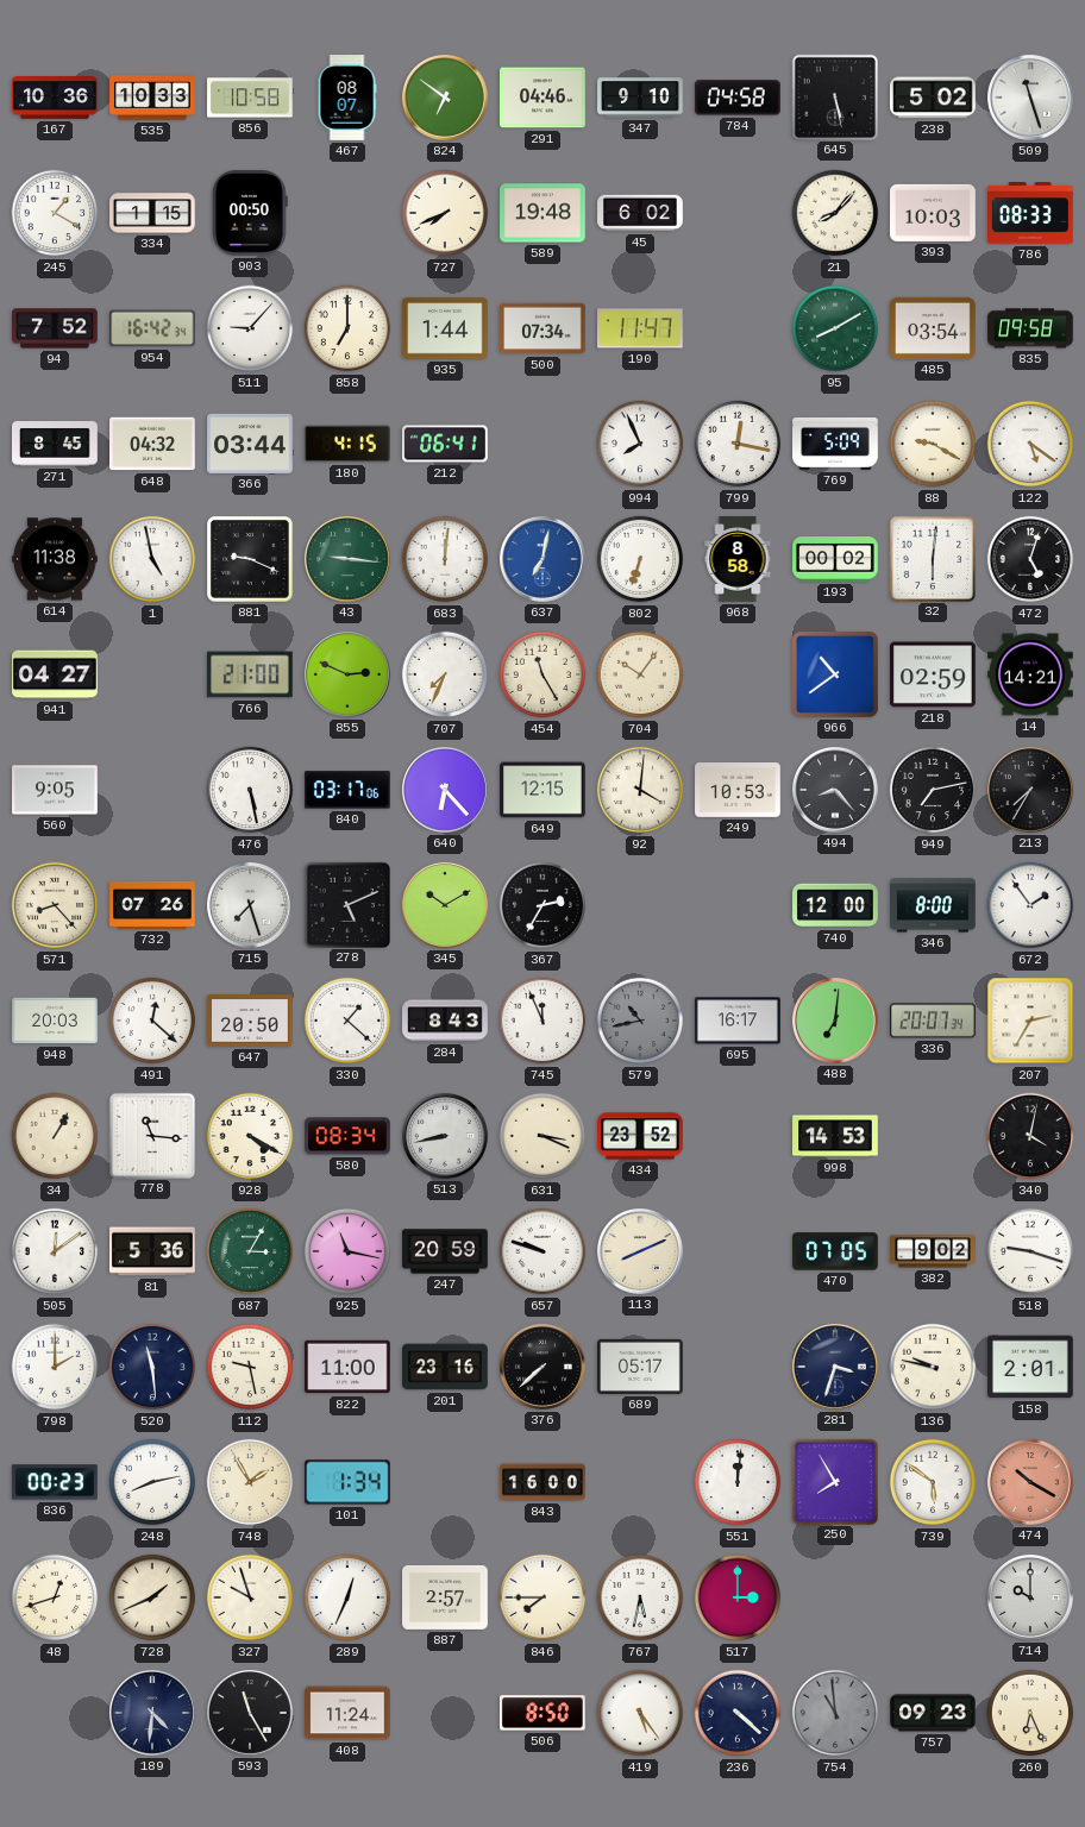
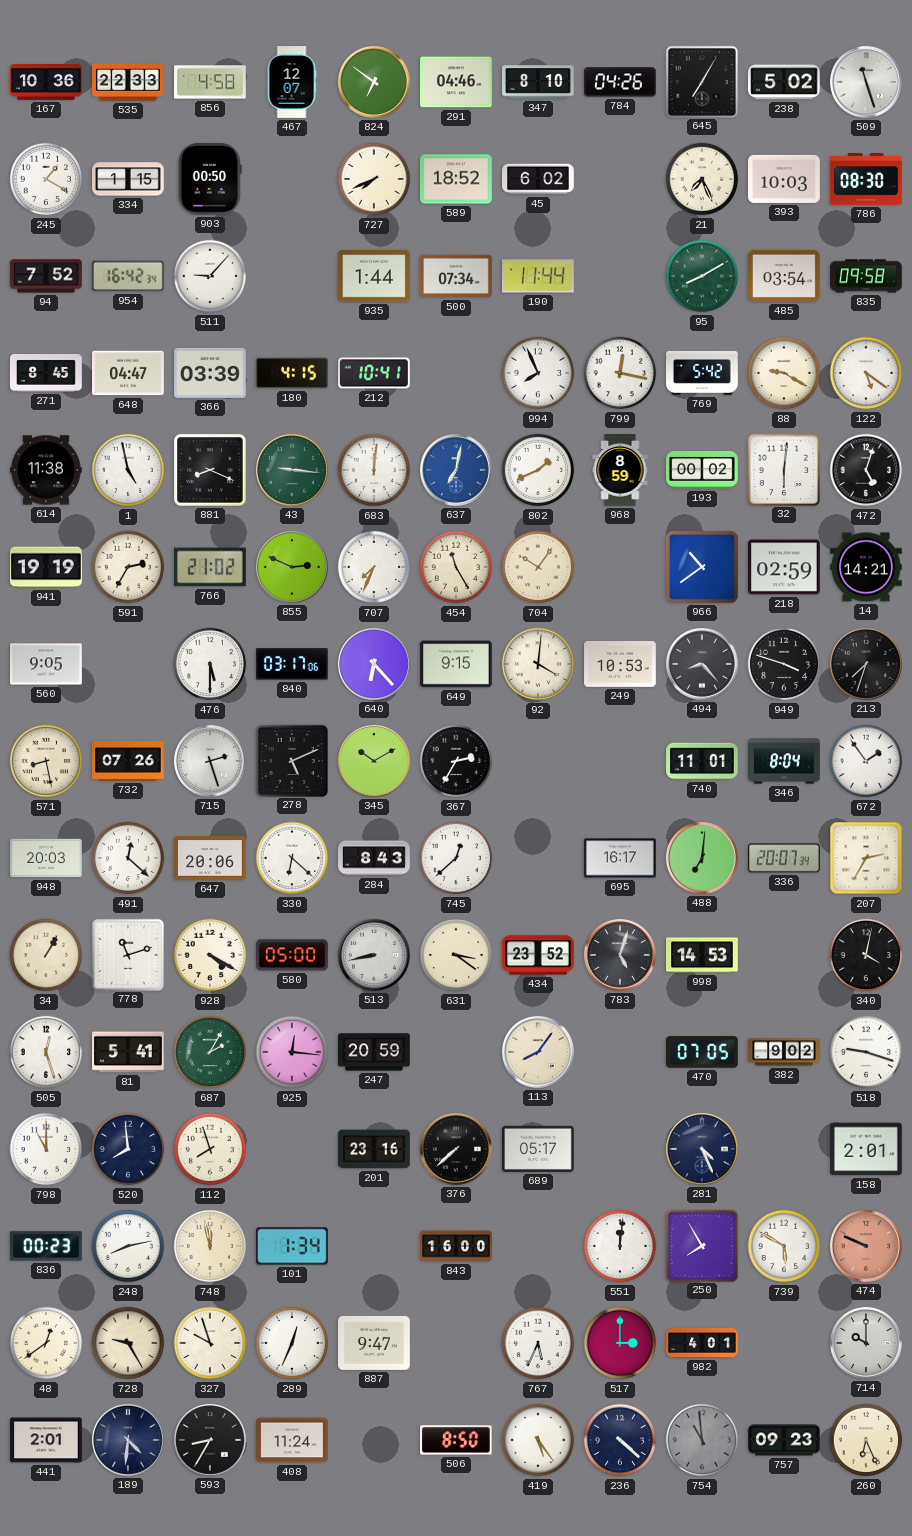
535: 10:33 -> 22:33 (128, 82)
856: 10:58 -> 4:58 (210, 82)
467: 08:07 -> 12:07 (292, 82)
347: 9:10 -> 8:10 (538, 82)
784: 04:58 -> 04:26 (621, 82)
645: 5:28 -> 7:05 (701, 81)
589: 19:48 -> 18:52 (456, 179)
21: 8:07 -> 7:26 (702, 179)
786: 08:33 -> 08:30 (866, 179)
858: 7:00 -> none (347, 328)
190: 11:47 -> 11:44 (539, 276)
648: 04:32 -> 04:47 (128, 373)
366: 03:44 -> 03:39 (211, 373)
212: 06:41 -> 10:41 (375, 373)
769: 5:09 -> 5:42 (702, 373)
881: 9:19 -> 8:19 (211, 471)
802: 6:33 -> 1:41 (538, 470)
968: 8:58 -> 8:59 (620, 470)
941: 04:27 -> 19:19 (47, 567)
591: none -> 2:35 (128, 567)
766: 21:00 -> 21:02 (210, 567)
476: 5:28 -> 5:30 (210, 664)
649: 12:15 -> 9:15 (456, 664)
949: 7:13 -> 3:48 (784, 664)
213: 7:35 -> 7:33 (866, 664)
571: 8:23 -> 8:28 (46, 761)
715: 7:27 -> 2:27 (210, 761)
740: 12:00 -> 11:01 (702, 761)
346: 8:00 -> 8:04 (784, 761)
647: 20:50 -> 20:06 (210, 858)
330: 1:22 -> 6:22 (292, 858)
745: 11:56 -> 12:38 (456, 858)
579: 10:43 -> none (640, 1021)
778: 11:16 -> 11:12 (127, 954)
580: 08:34 -> 05:00 (292, 955)
631: 3:19 -> 3:21 (456, 955)
783: none -> 5:03 (620, 955)
505: 12:09 -> 12:27 (46, 1052)
81: 5:36 -> 5:41 (129, 1052)
687: 3:05 -> 2:05 (210, 1052)
925: 11:17 -> 12:16 (292, 1052)
657: 9:48 -> none (542, 1251)
113: 8:11 -> 8:06 (538, 1052)
798: 2:00 -> 11:00 (46, 1149)
520: 11:29 -> 7:59 (128, 1149)
112: 9:28 -> 7:57 (210, 1149)
822: 11:00 -> none (349, 1367)
281: 3:33 -> 4:26 (702, 1149)
136: 9:47 -> none (933, 1367)
748: 1:55 -> 11:58 (210, 1246)
739: 5:51 -> 5:50 (784, 1246)
474: 10:20 -> 9:49 (866, 1246)
48: 12:42 -> 12:39 (46, 1343)
728: 1:41 -> 9:25 (128, 1343)
887: 2:57 -> 9:47 (374, 1343)
846: 7:45 -> none (542, 1597)
767: 5:32 -> 5:34 (538, 1343)
982: none -> 4:01 (702, 1344)
441: none -> 2:01 (46, 1440)
593: 11:25 -> 8:35 (210, 1440)
